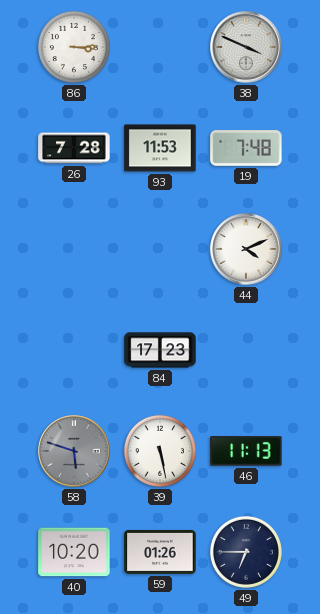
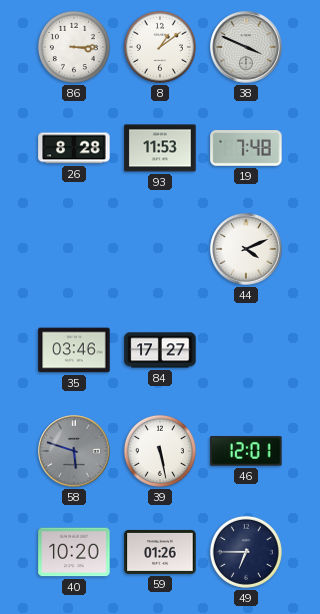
8: none -> 1:09 (160, 47)
26: 7:28 -> 8:28 (74, 148)
35: none -> 03:46 (74, 350)
84: 17:23 -> 17:27 (160, 350)
46: 11:13 -> 12:01 (246, 451)
